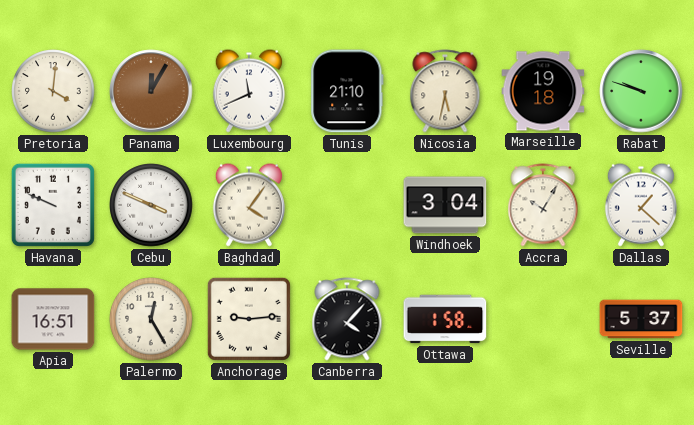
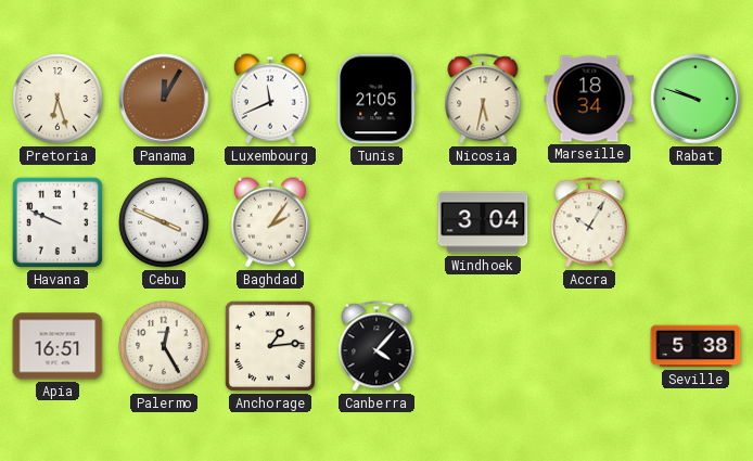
Pretoria: 4:01 -> 6:27 (58, 99)
Tunis: 21:10 -> 21:05 (376, 99)
Marseille: 19:18 -> 18:34 (589, 99)
Baghdad: 4:06 -> 2:06 (270, 222)
Dallas: 1:22 -> none (641, 205)
Anchorage: 9:14 -> 1:14 (270, 346)
Ottawa: 1:58 -> none (445, 319)
Seville: 5:37 -> 5:38 (695, 346)
